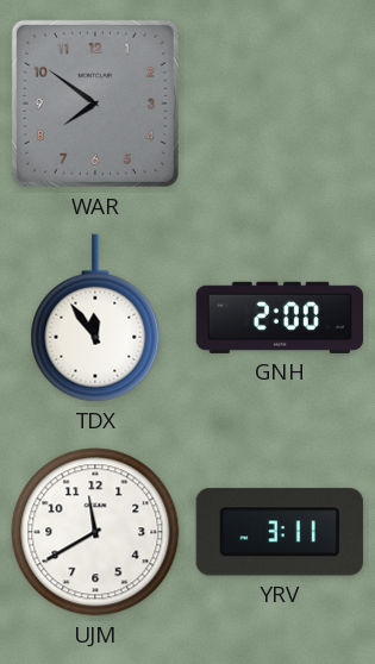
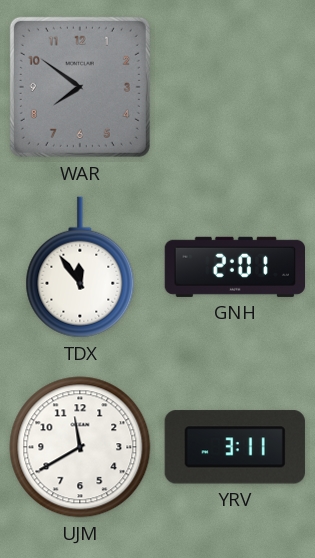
GNH: 2:00 -> 2:01 (234, 267)
